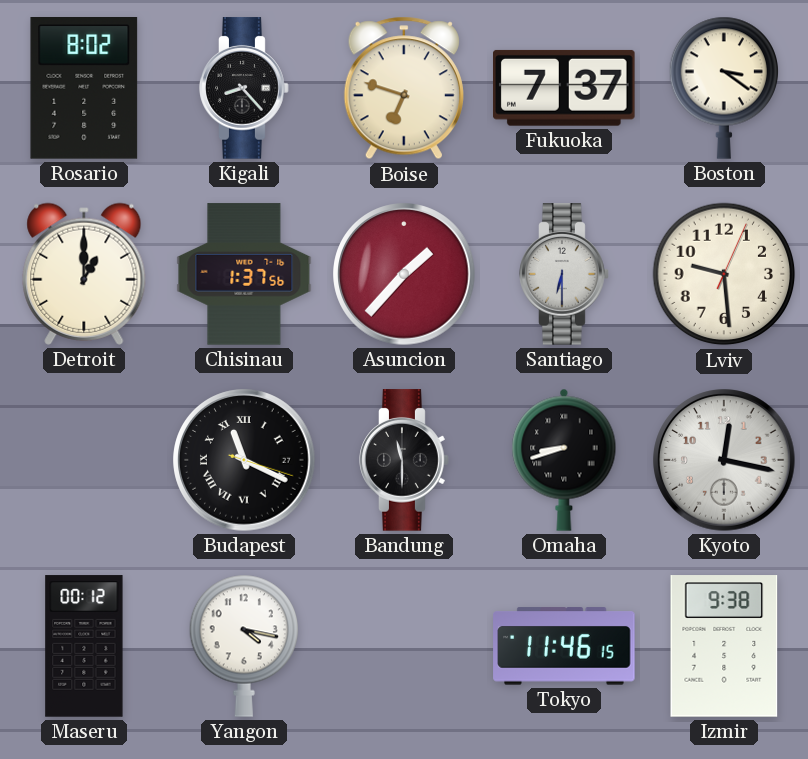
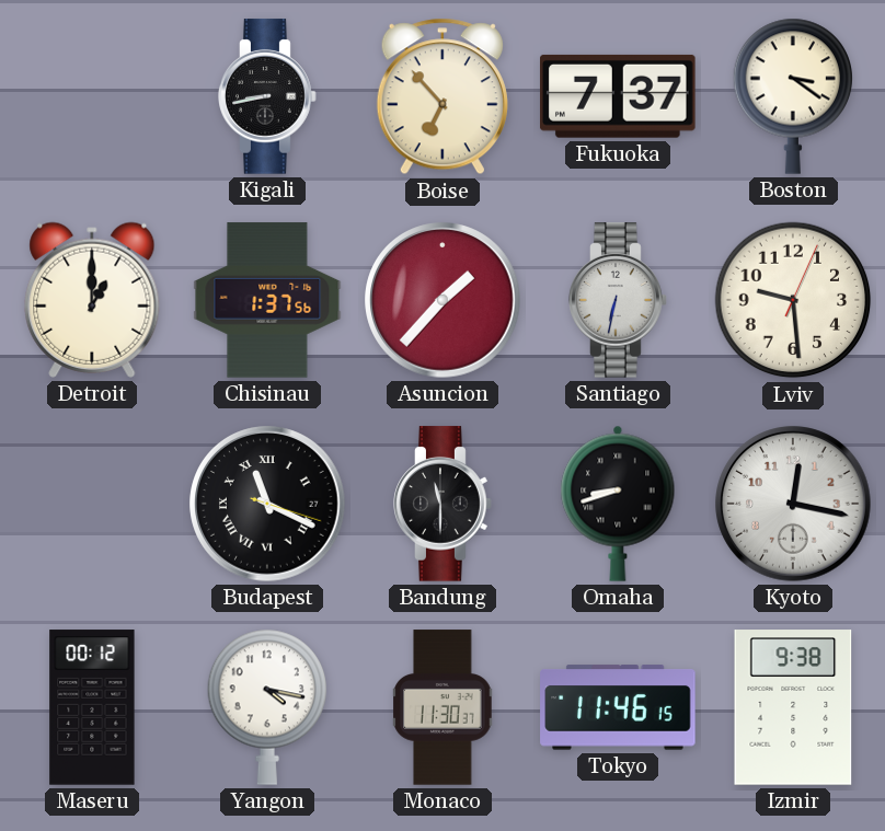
Rosario: 8:02 -> none (84, 89)
Kigali: 8:23 -> 8:43 (267, 96)
Boise: 6:48 -> 6:53 (442, 96)
Santiago: 6:30 -> 6:32 (618, 300)
Monaco: none -> 11:30 (442, 707)
